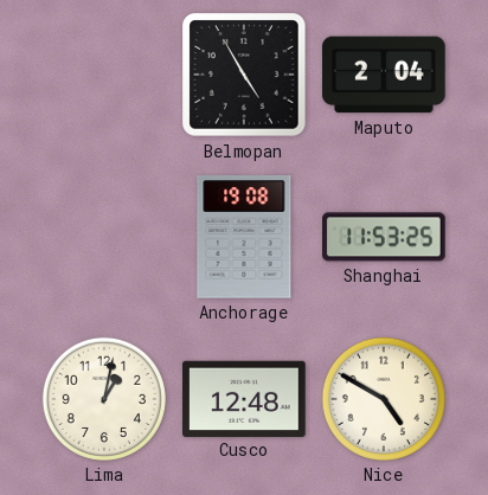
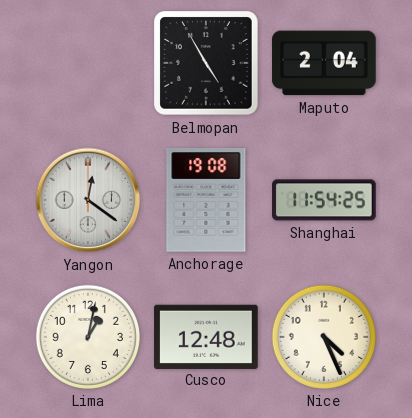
Yangon: none -> 12:21 (88, 200)
Shanghai: 11:53 -> 11:54 (324, 200)
Nice: 4:50 -> 4:26 (324, 337)
